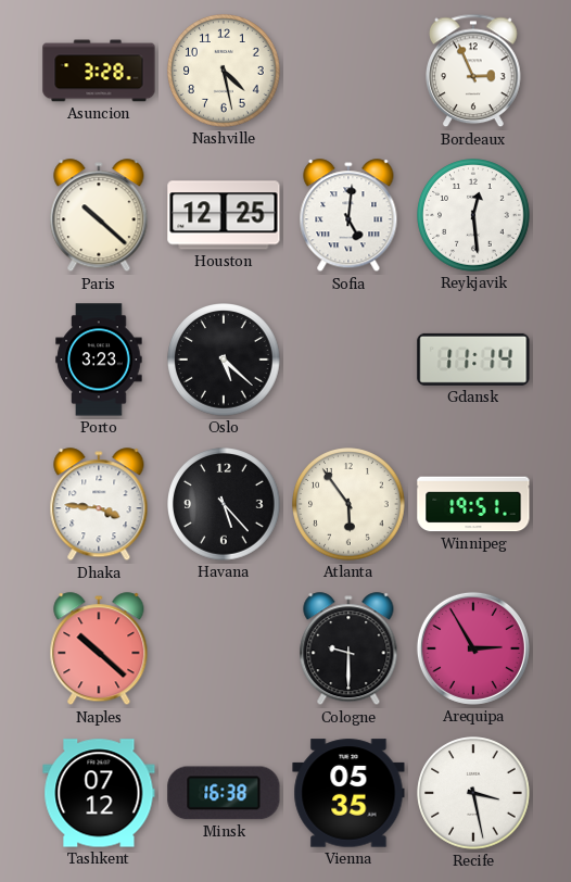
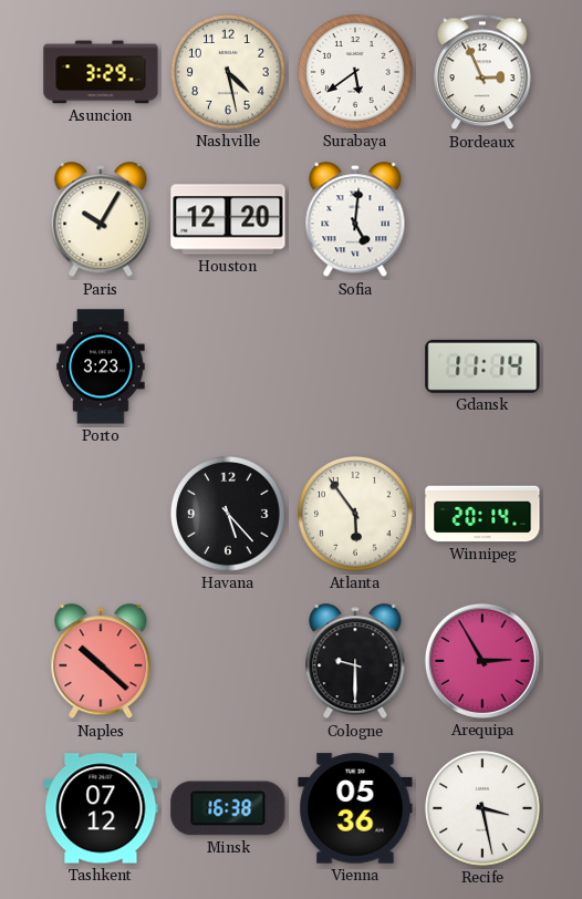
Asuncion: 3:28 -> 3:29 (101, 72)
Surabaya: none -> 5:39 (355, 72)
Paris: 10:22 -> 10:05 (101, 220)
Houston: 12:25 -> 12:20 (228, 219)
Reykjavik: 12:29 -> none (473, 215)
Oslo: 5:22 -> none (224, 360)
Dhaka: 3:46 -> none (99, 505)
Winnipeg: 19:51 -> 20:14 (482, 514)
Vienna: 05:35 -> 05:36 (355, 808)
